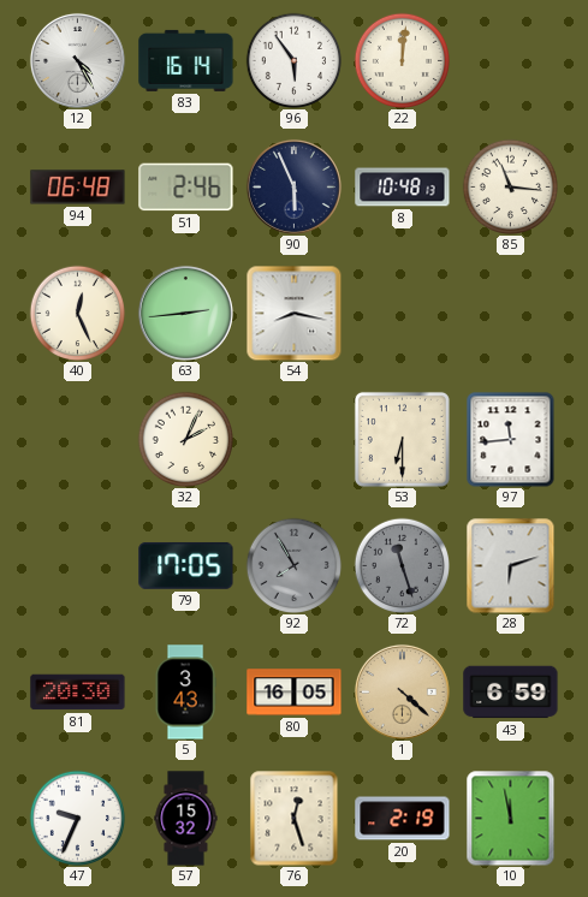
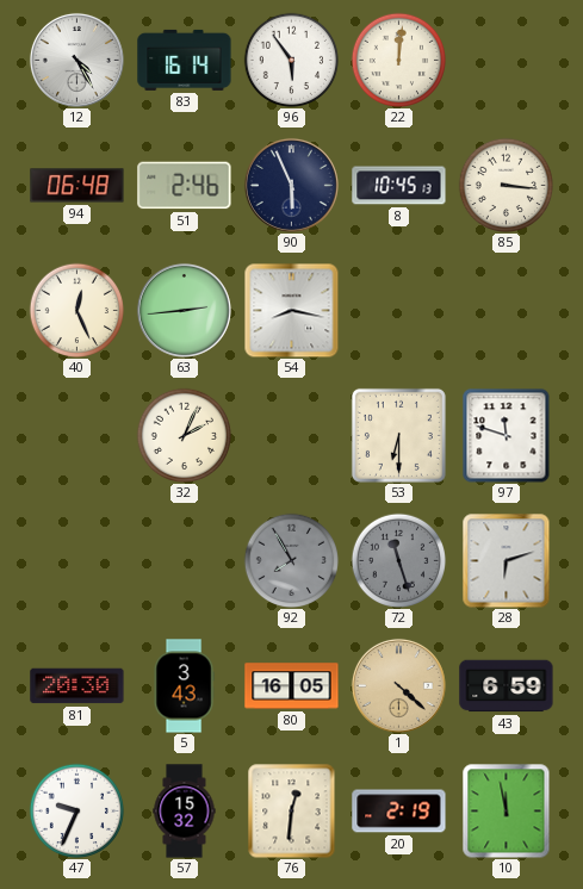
8: 10:48 -> 10:45 (399, 186)
85: 11:16 -> 3:16 (506, 185)
97: 11:44 -> 11:48 (507, 436)
79: 17:05 -> none (186, 566)
76: 12:27 -> 12:31 (292, 812)
